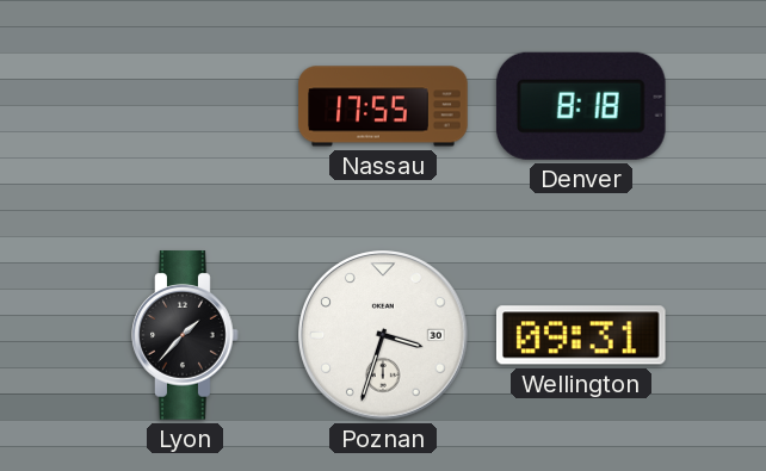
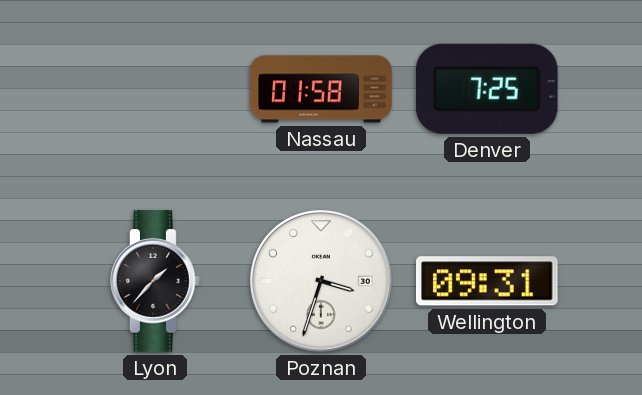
Nassau: 17:55 -> 01:58 (321, 89)
Denver: 8:18 -> 7:25 (487, 89)
